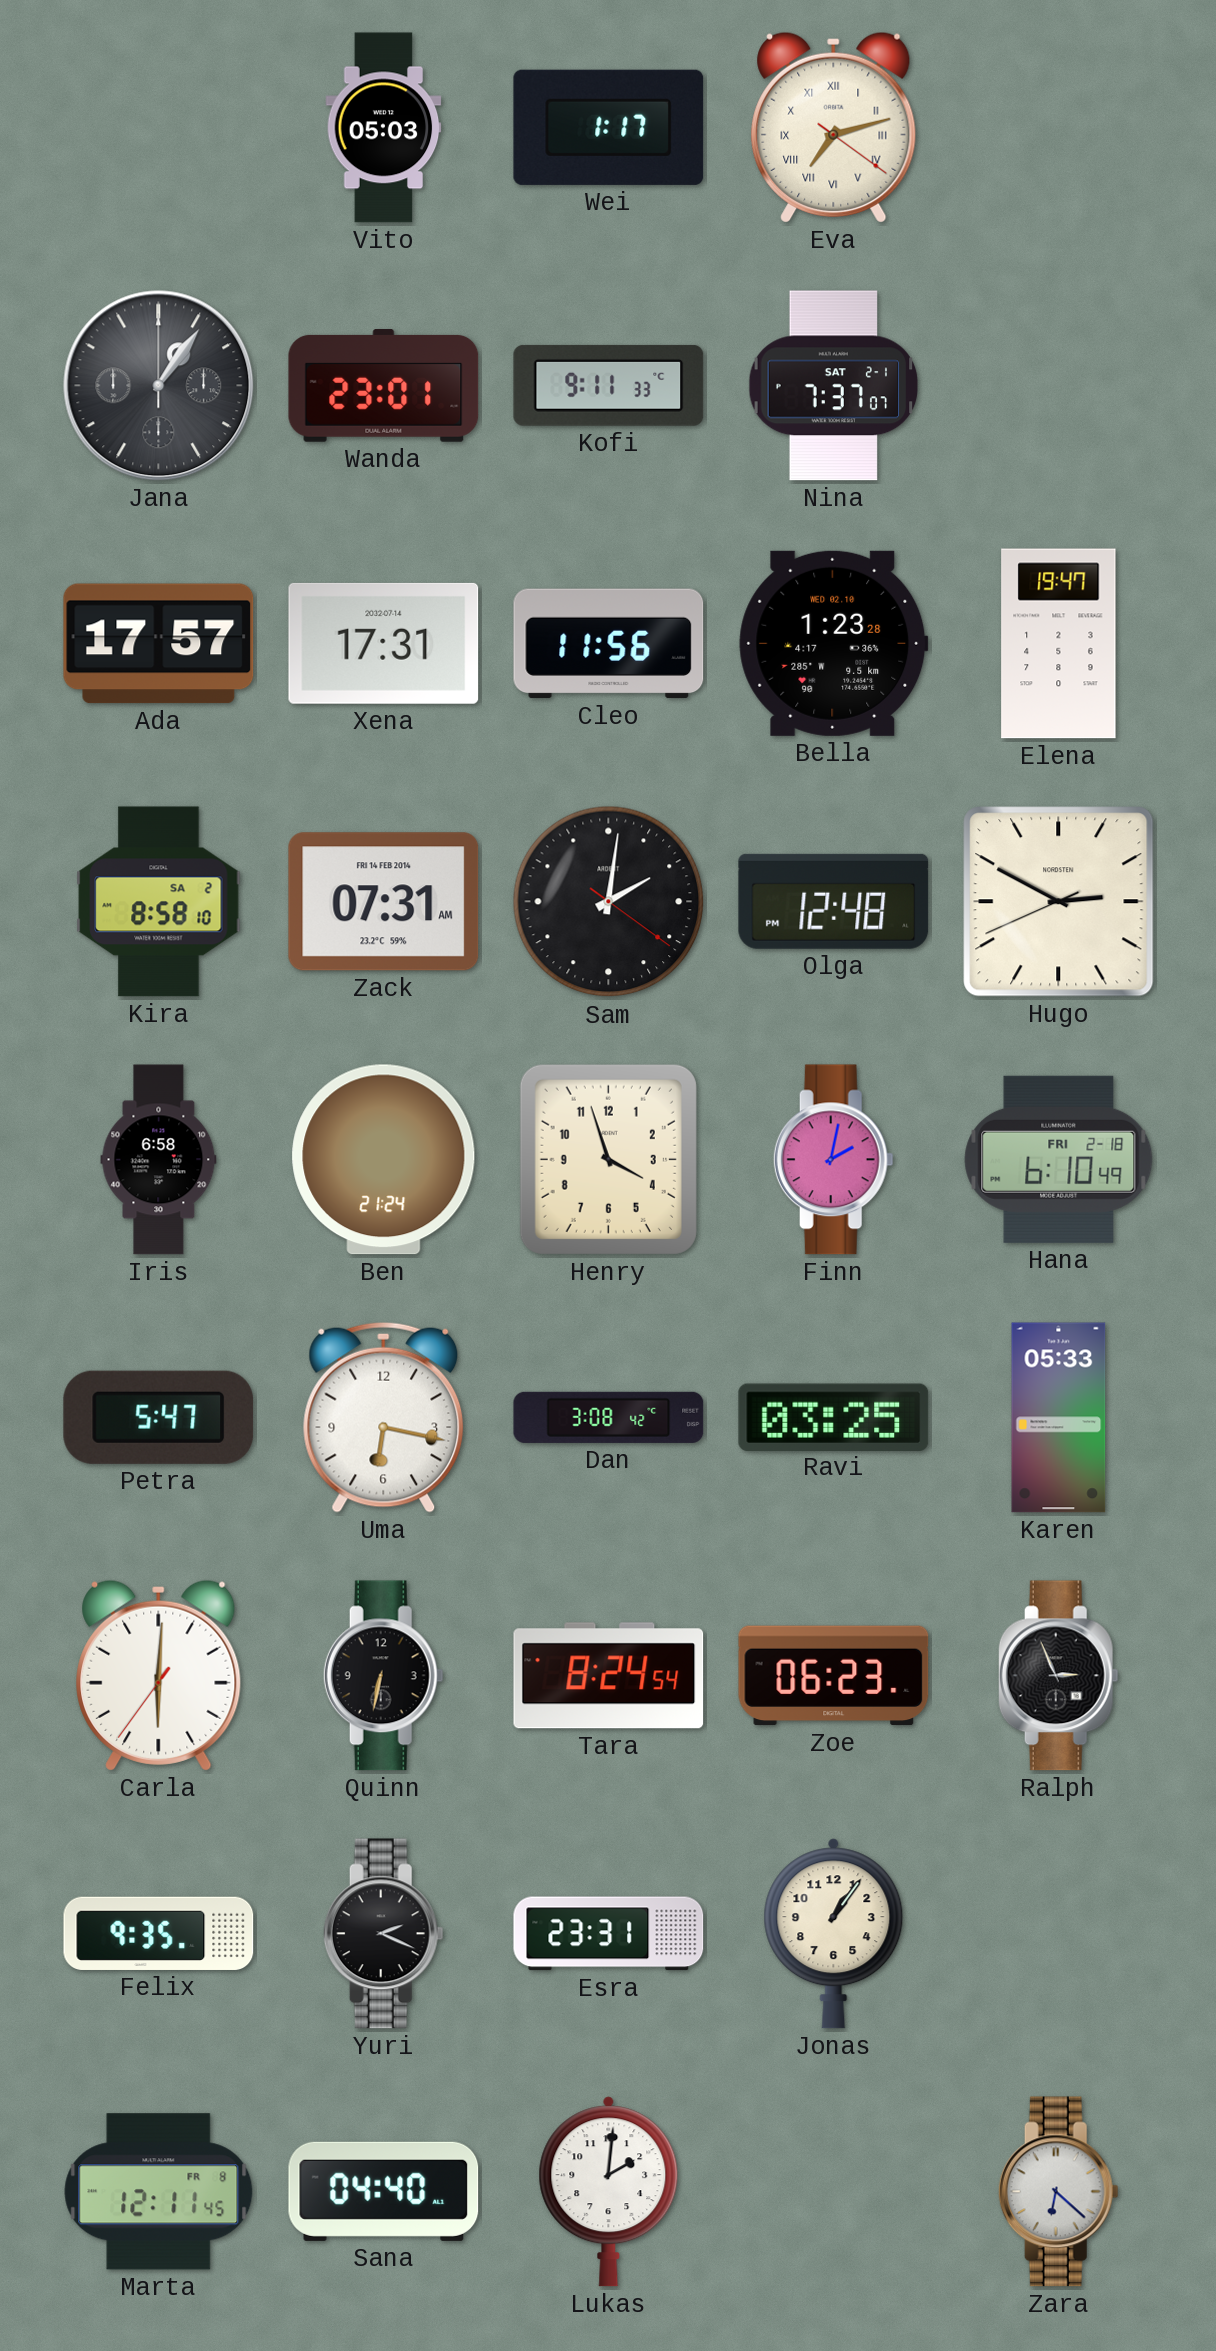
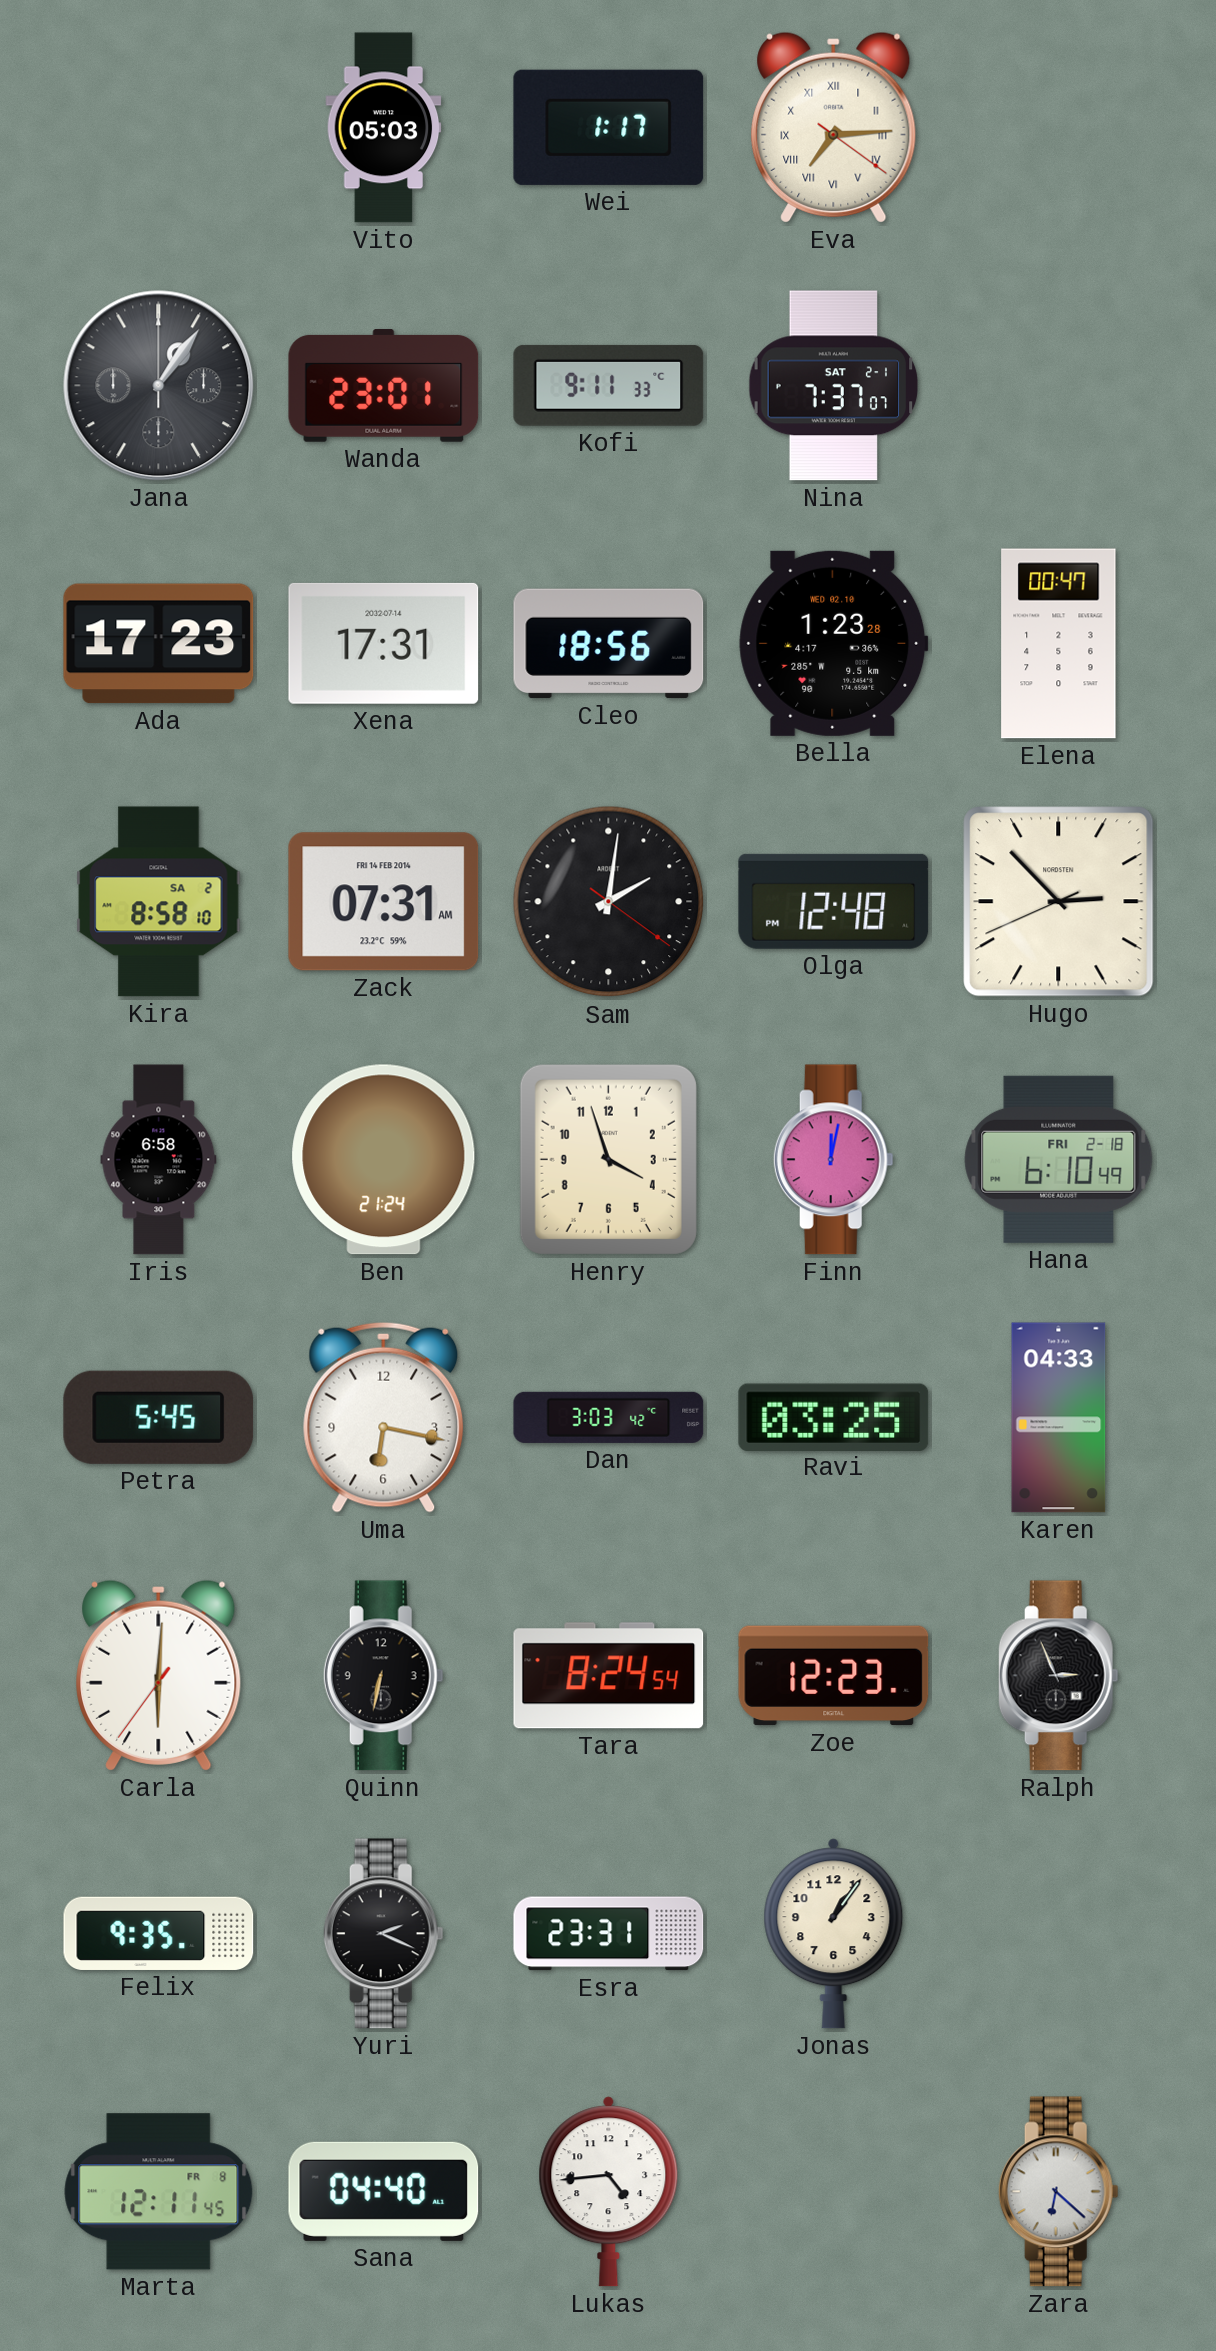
Eva: 7:12 -> 7:14 (834, 127)
Ada: 17:57 -> 17:23 (159, 644)
Cleo: 11:56 -> 18:56 (609, 644)
Elena: 19:47 -> 00:47 (1059, 644)
Hugo: 2:49 -> 2:52 (1059, 902)
Finn: 2:02 -> 12:02 (833, 1160)
Petra: 5:47 -> 5:45 (159, 1417)
Dan: 3:08 -> 3:03 (609, 1417)
Karen: 05:33 -> 04:33 (1059, 1418)
Zoe: 06:23 -> 12:23 (834, 1676)
Lukas: 2:01 -> 4:44 (609, 2192)
